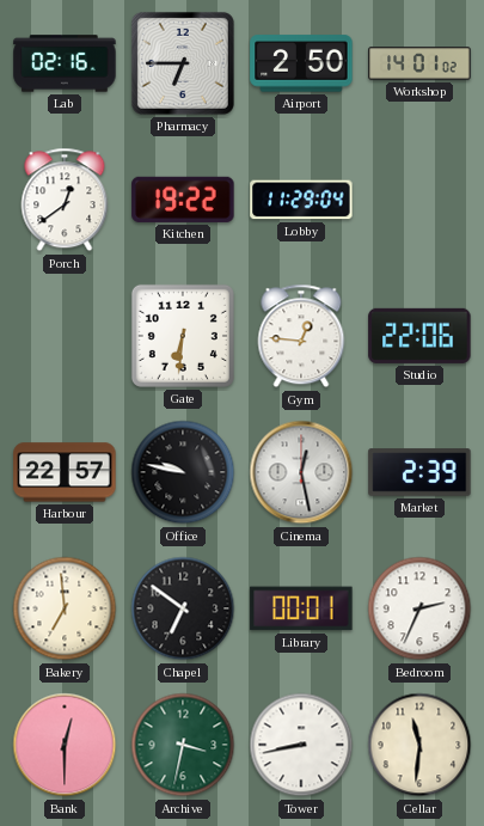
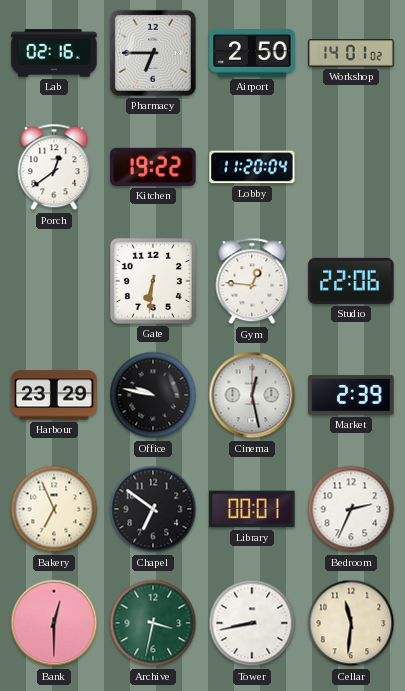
Lobby: 11:29 -> 11:20 (252, 167)
Harbour: 22:57 -> 23:29 (54, 395)
Bakery: 6:59 -> 6:56 (54, 509)
